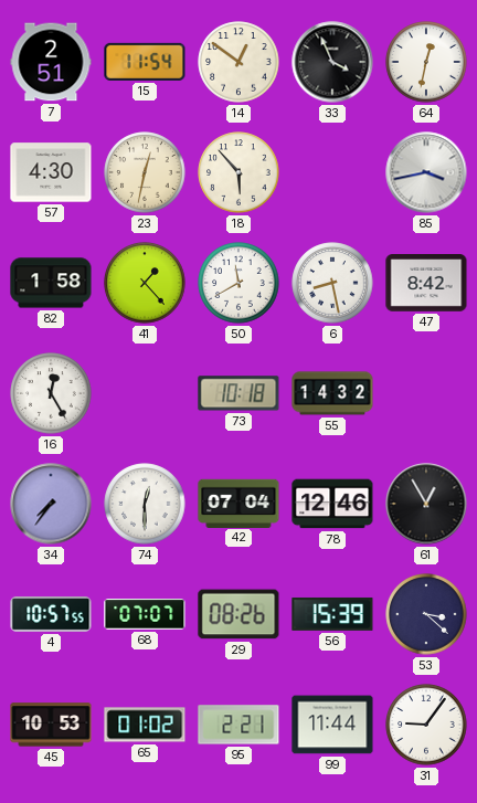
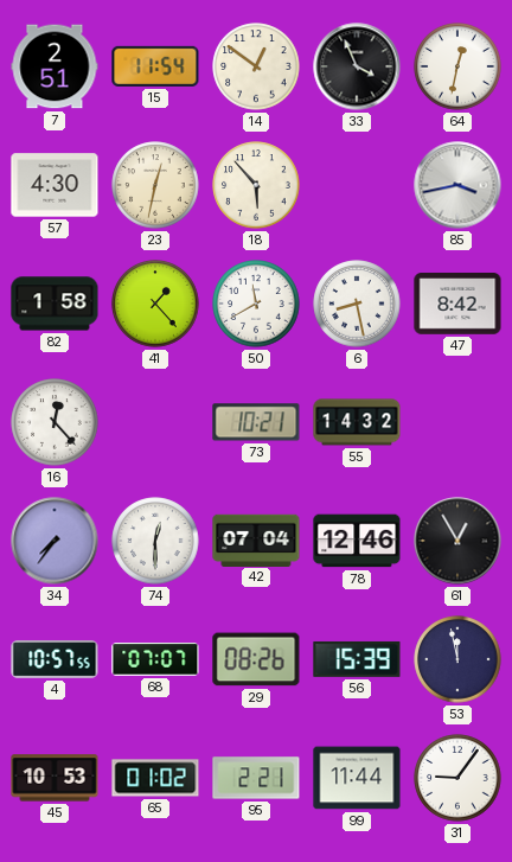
16: 12:25 -> 12:23 (55, 422)
73: 10:18 -> 10:21 (256, 422)
53: 3:22 -> 11:58 (457, 659)
